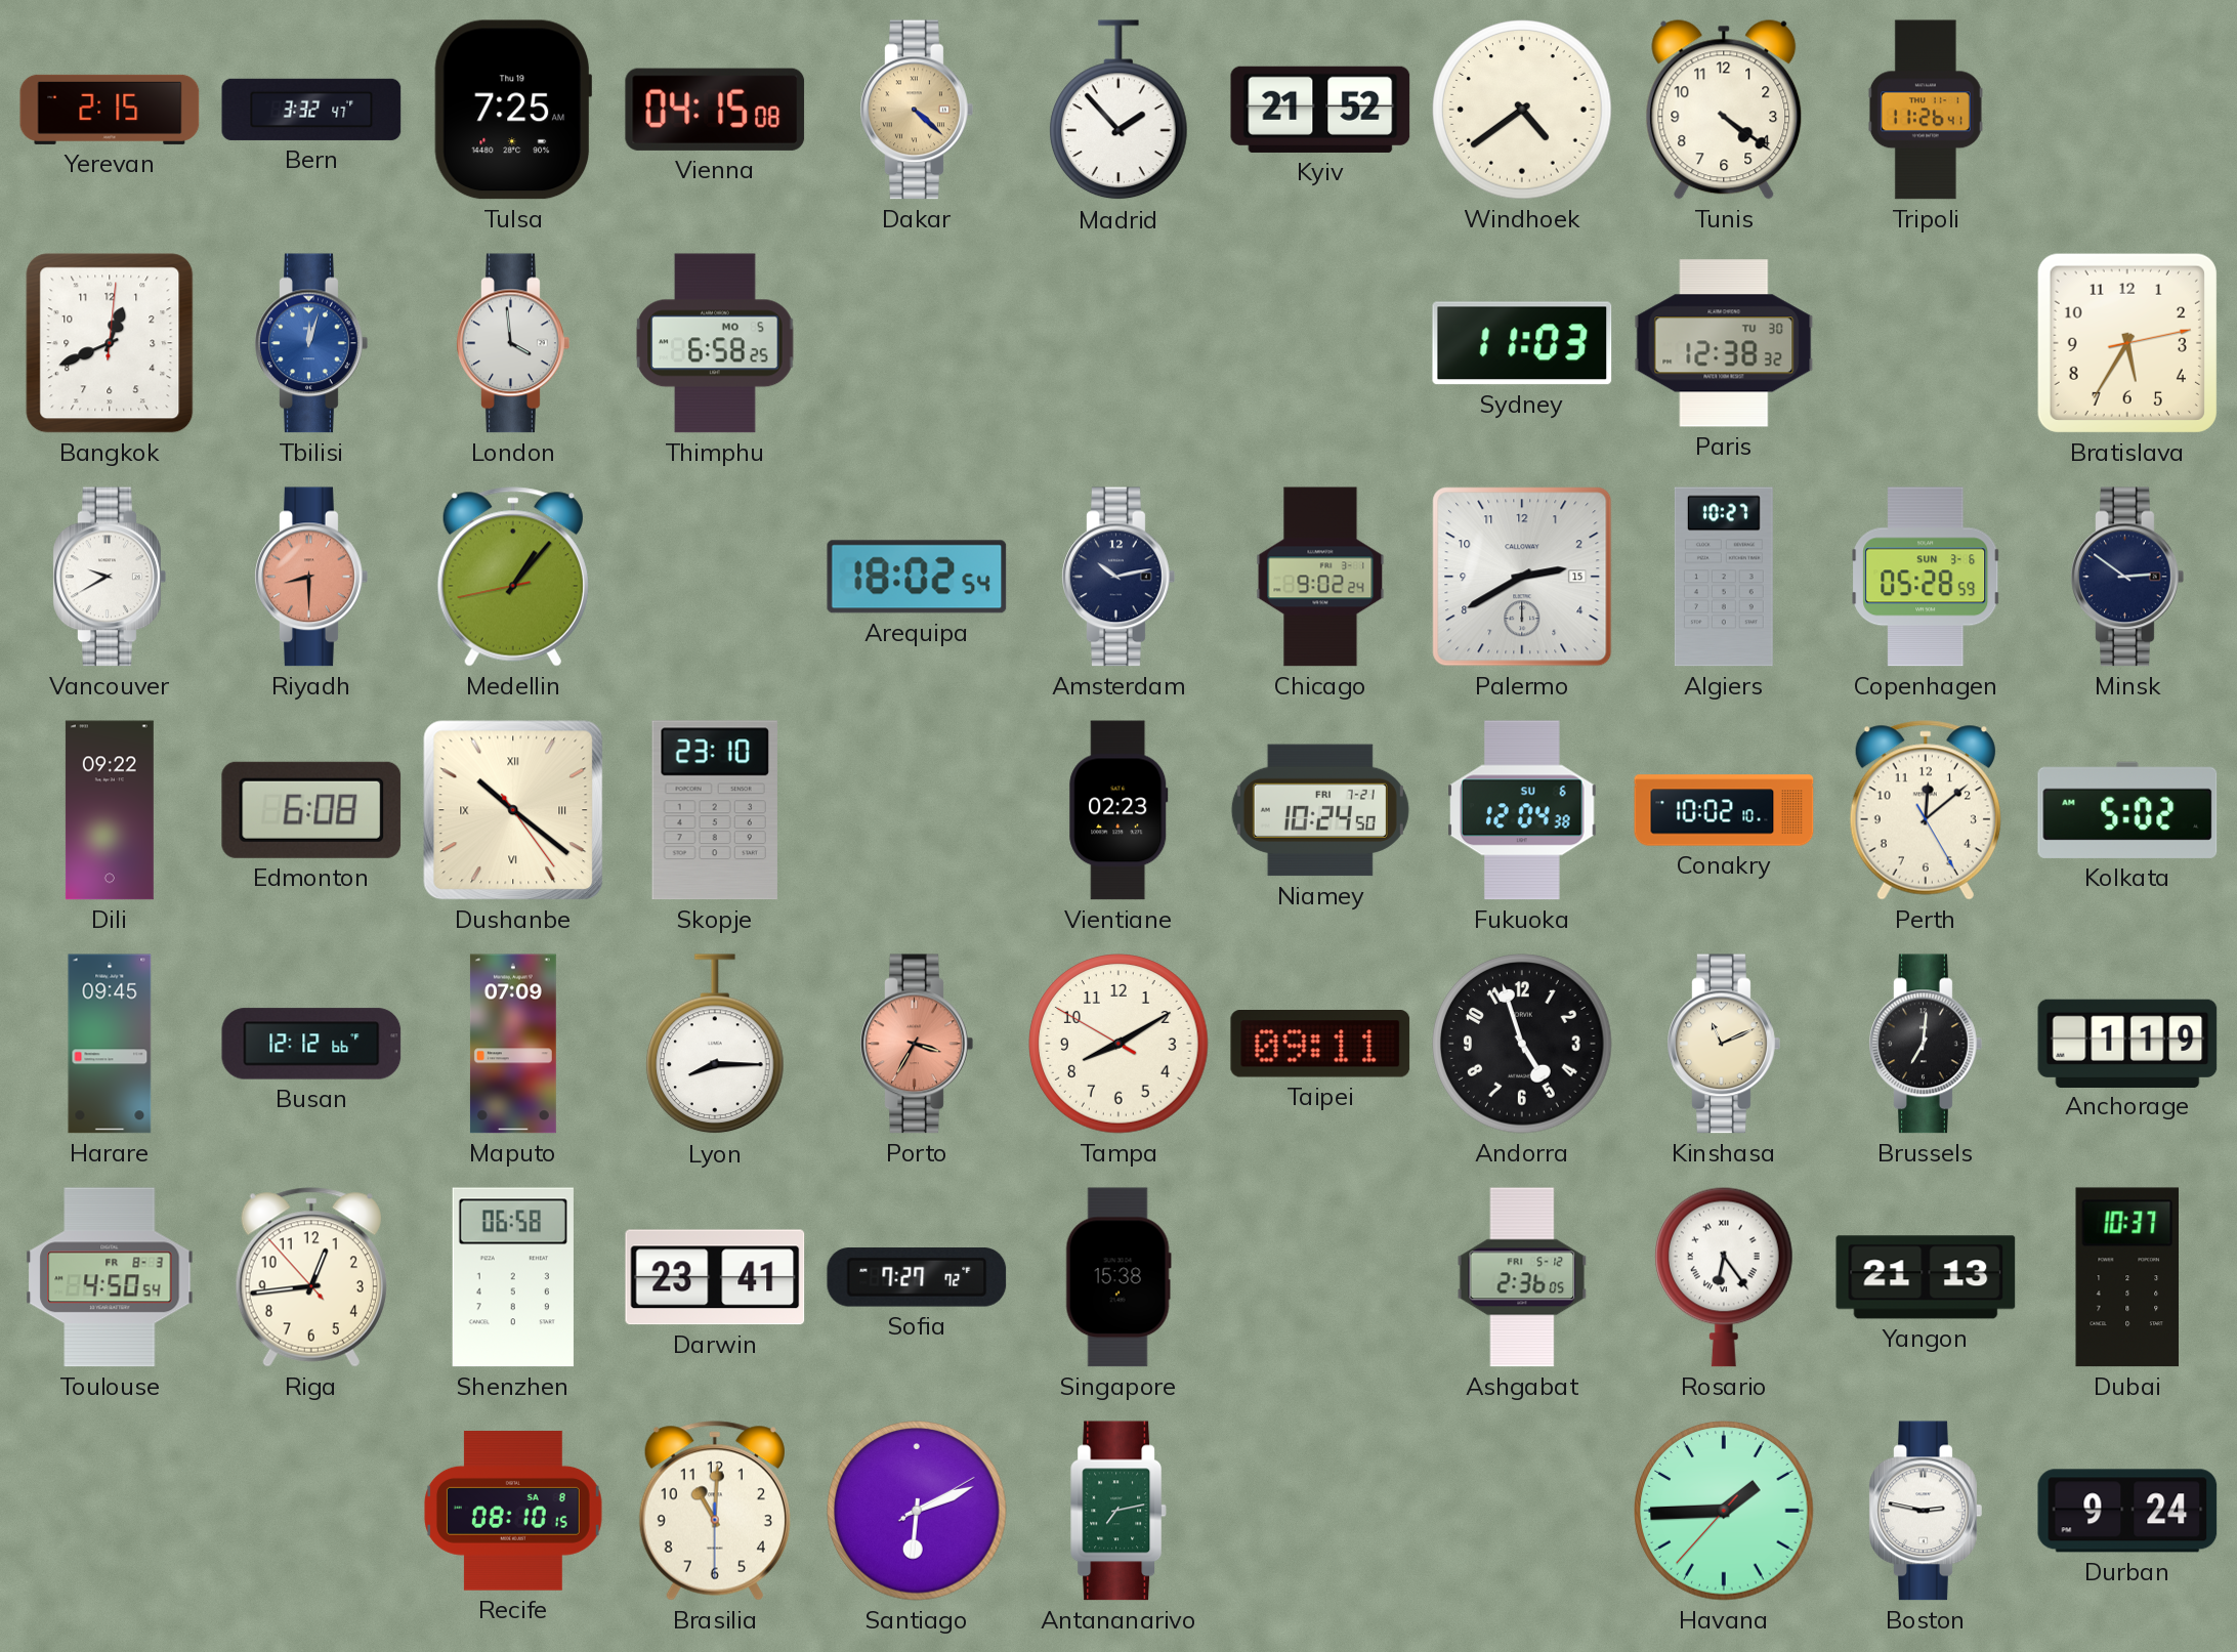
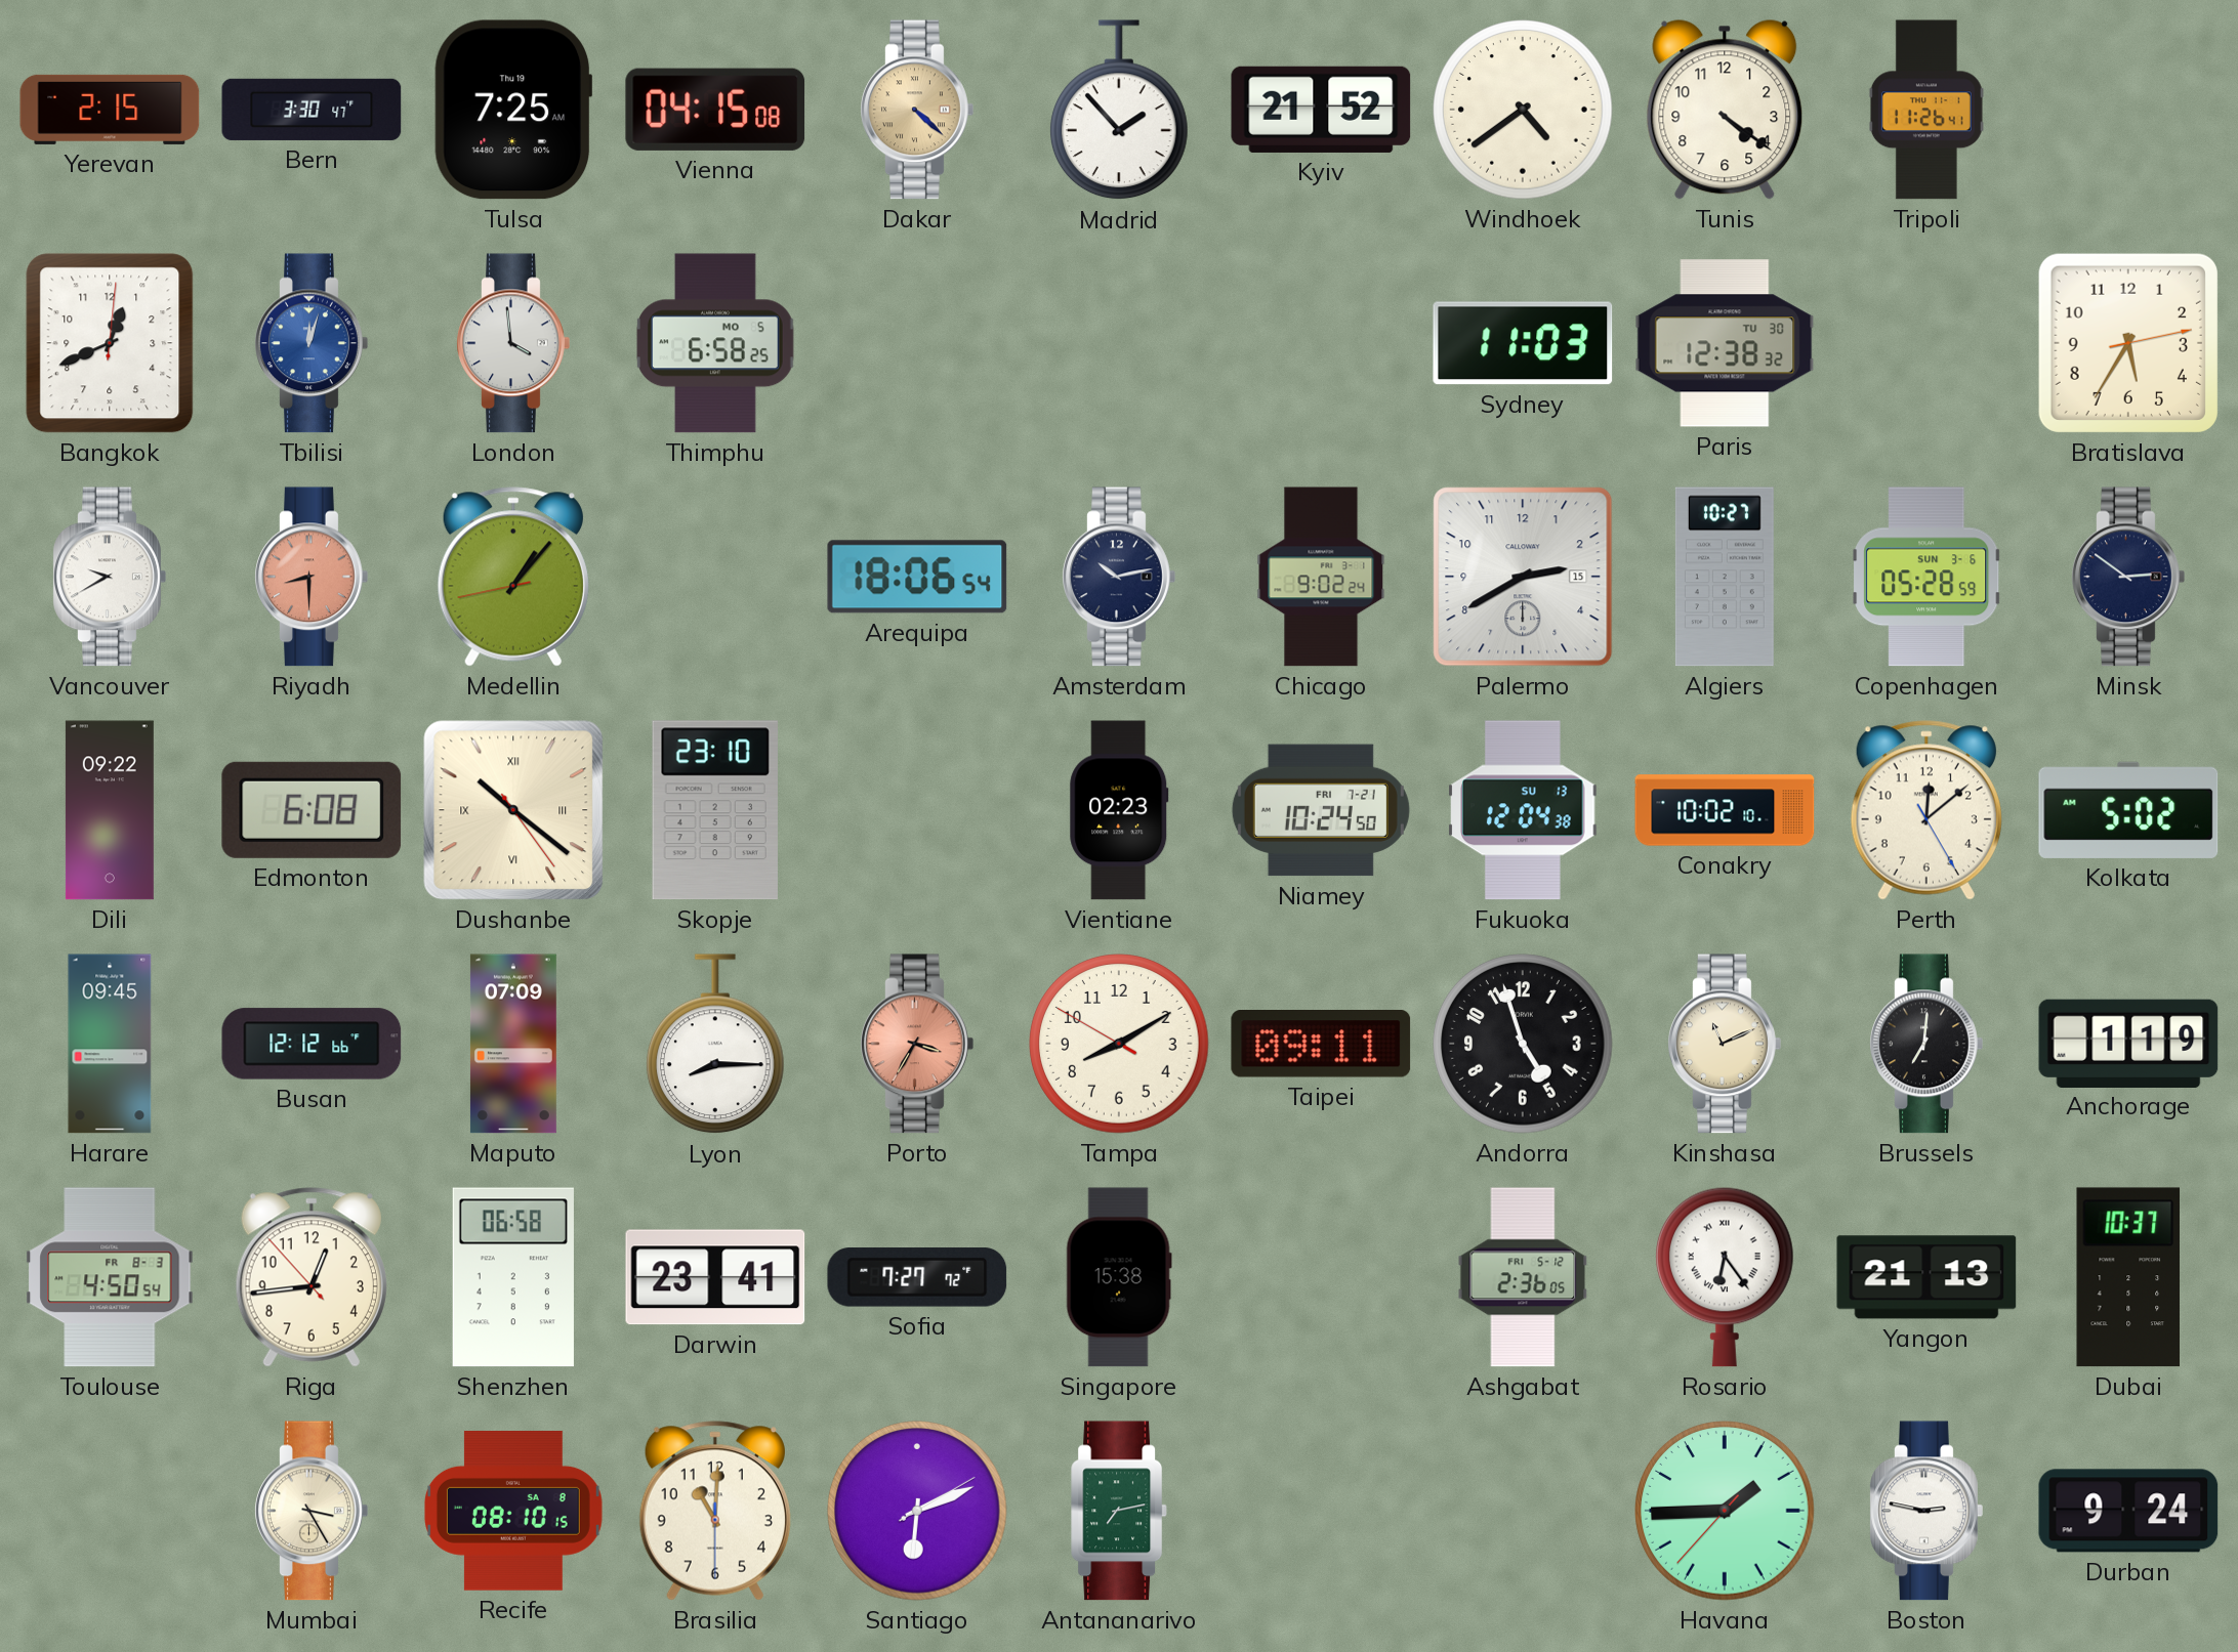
Bern: 3:32 -> 3:30 (312, 110)
Arequipa: 18:02 -> 18:06 (917, 577)
Fukuoka date: SU 6 -> SU 13 (1523, 810)
Mumbai: none -> 3:25 (312, 1511)
